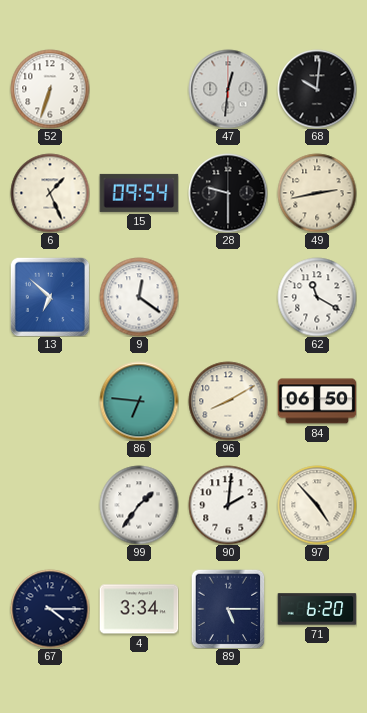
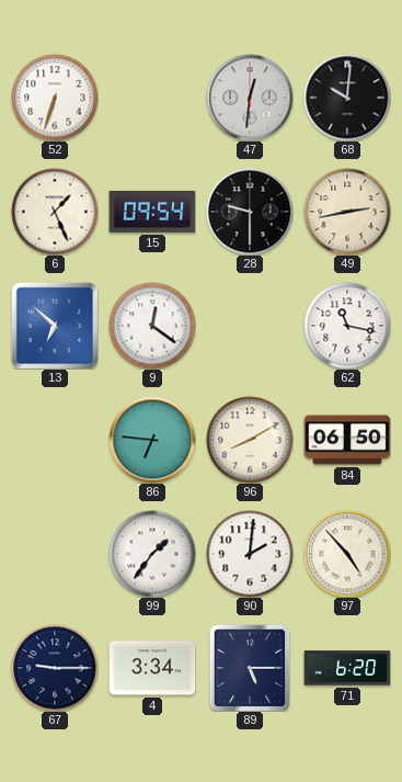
62: 11:20 -> 11:17 (347, 326)
67: 4:15 -> 9:15 (55, 668)
